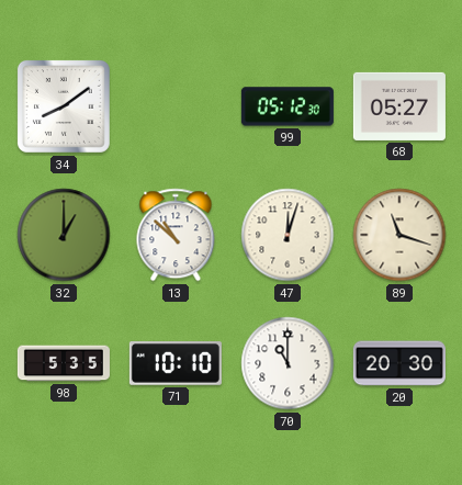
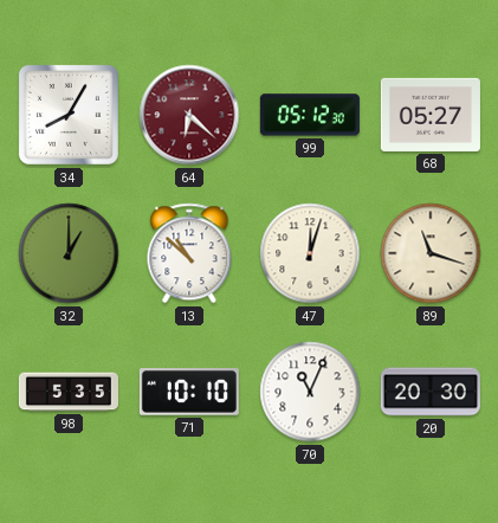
34: 8:09 -> 8:05 (69, 115)
64: none -> 6:22 (189, 115)
70: 11:00 -> 11:04 (310, 392)
